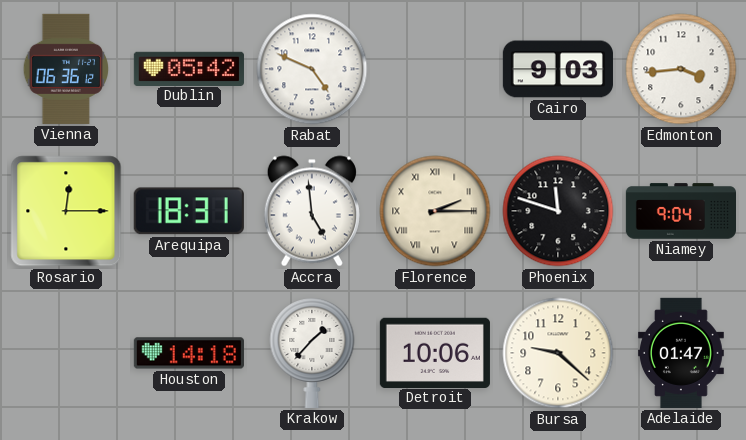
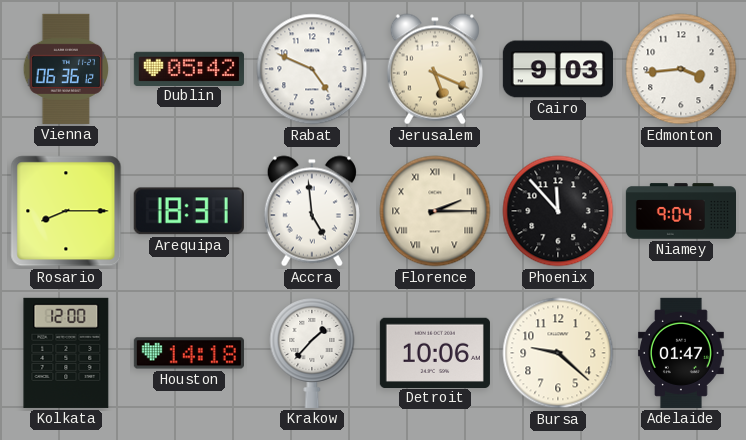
Jerusalem: none -> 5:19 (435, 69)
Rosario: 12:15 -> 8:15 (66, 211)
Phoenix: 11:48 -> 11:53 (558, 211)
Kolkata: none -> 12:00 (66, 353)
